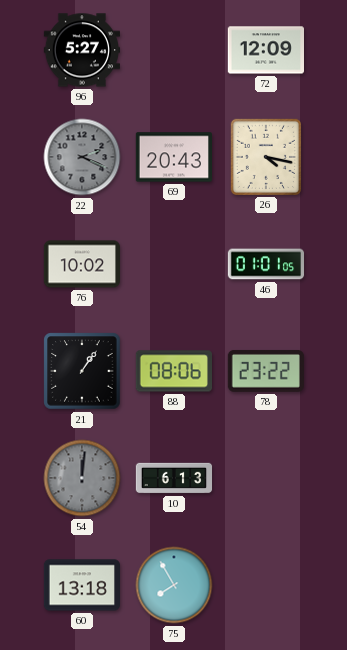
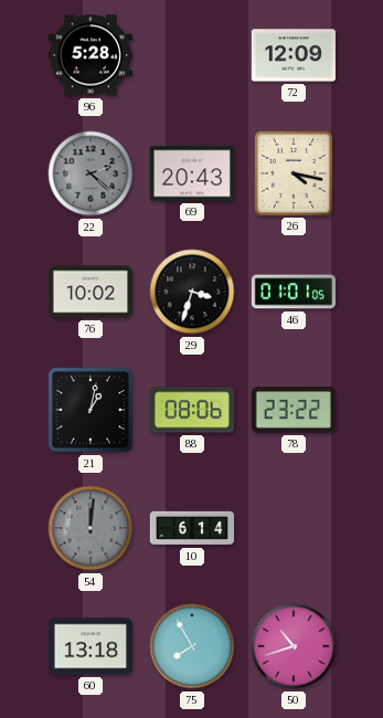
96: 5:27 -> 5:28 (89, 55)
22: 2:19 -> 2:22 (91, 173)
29: none -> 3:33 (192, 292)
21: 1:06 -> 1:02 (91, 410)
10: 6:13 -> 6:14 (192, 528)
50: none -> 10:42 (294, 646)
